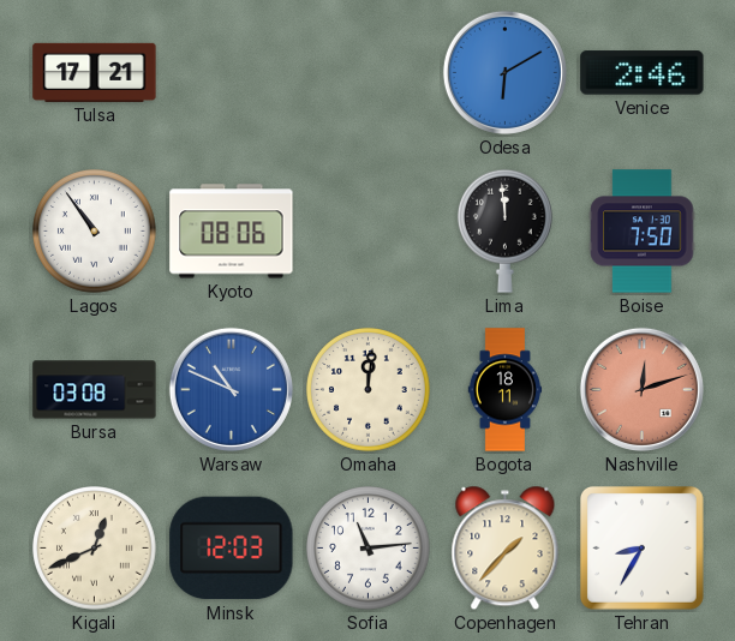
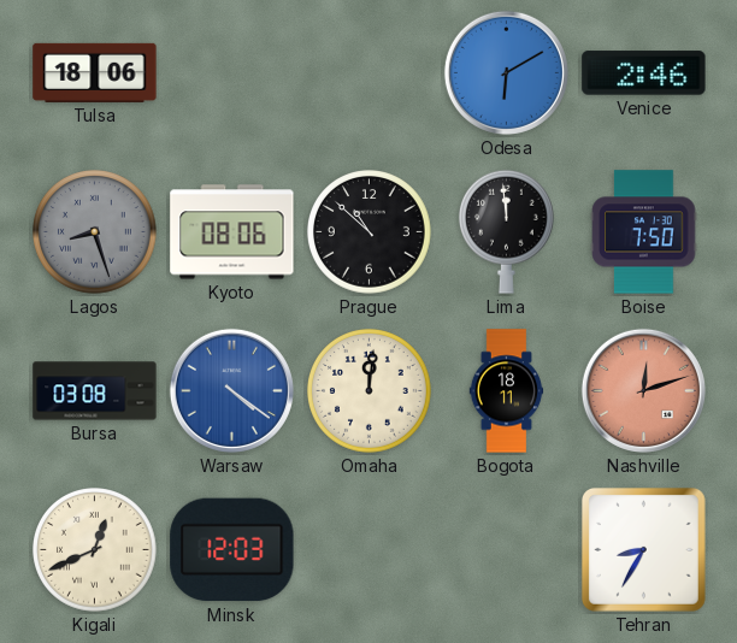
Tulsa: 17:21 -> 18:06 (95, 72)
Lagos: 10:54 -> 8:27 (95, 232)
Lagos dial: white -> grey (95, 232)
Prague: none -> 10:52 (370, 232)
Warsaw: 10:49 -> 4:21 (231, 390)
Sofia: 11:14 -> none (369, 549)
Copenhagen: 1:37 -> none (506, 549)
